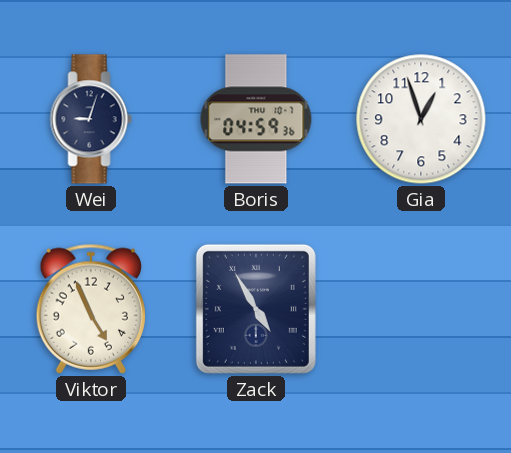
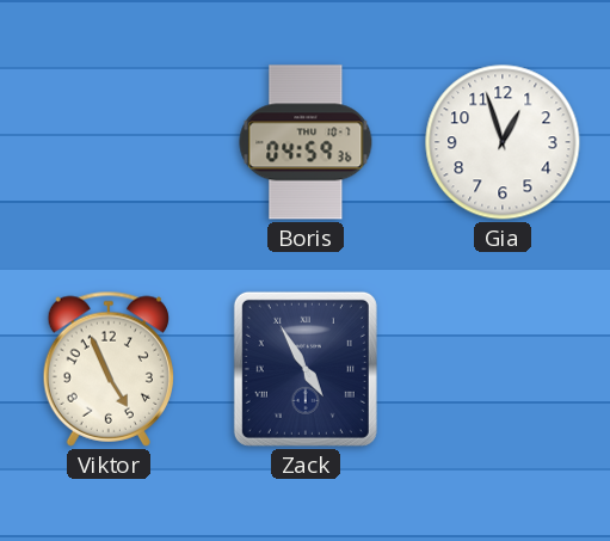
Wei: 9:03 -> none (91, 119)
